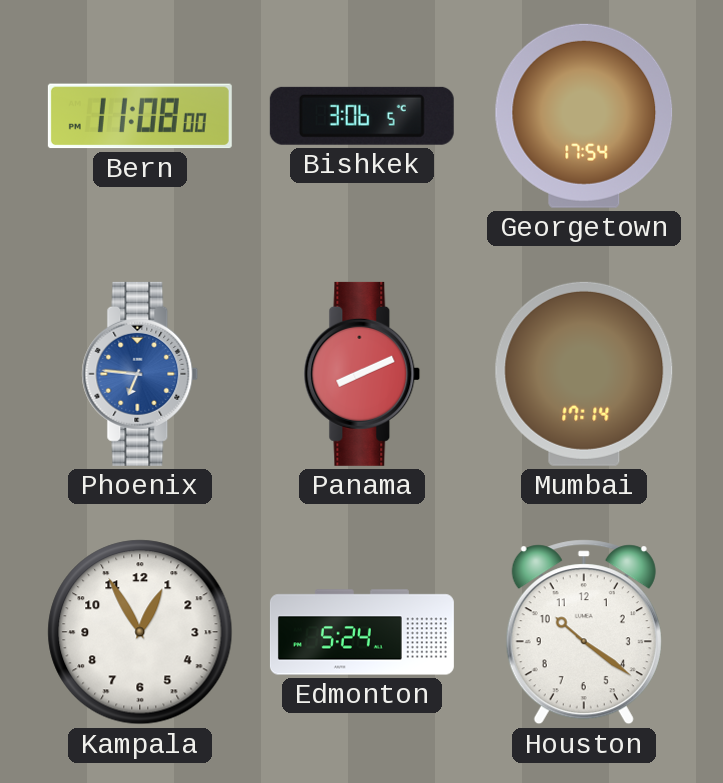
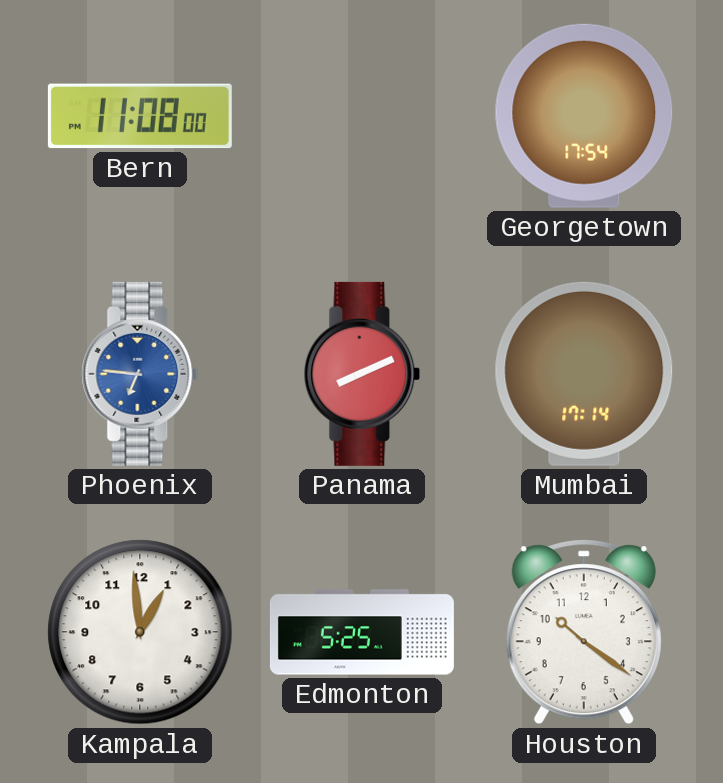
Bishkek: 3:06 -> none (362, 116)
Kampala: 12:55 -> 12:59 (140, 632)
Edmonton: 5:24 -> 5:25 (362, 632)
